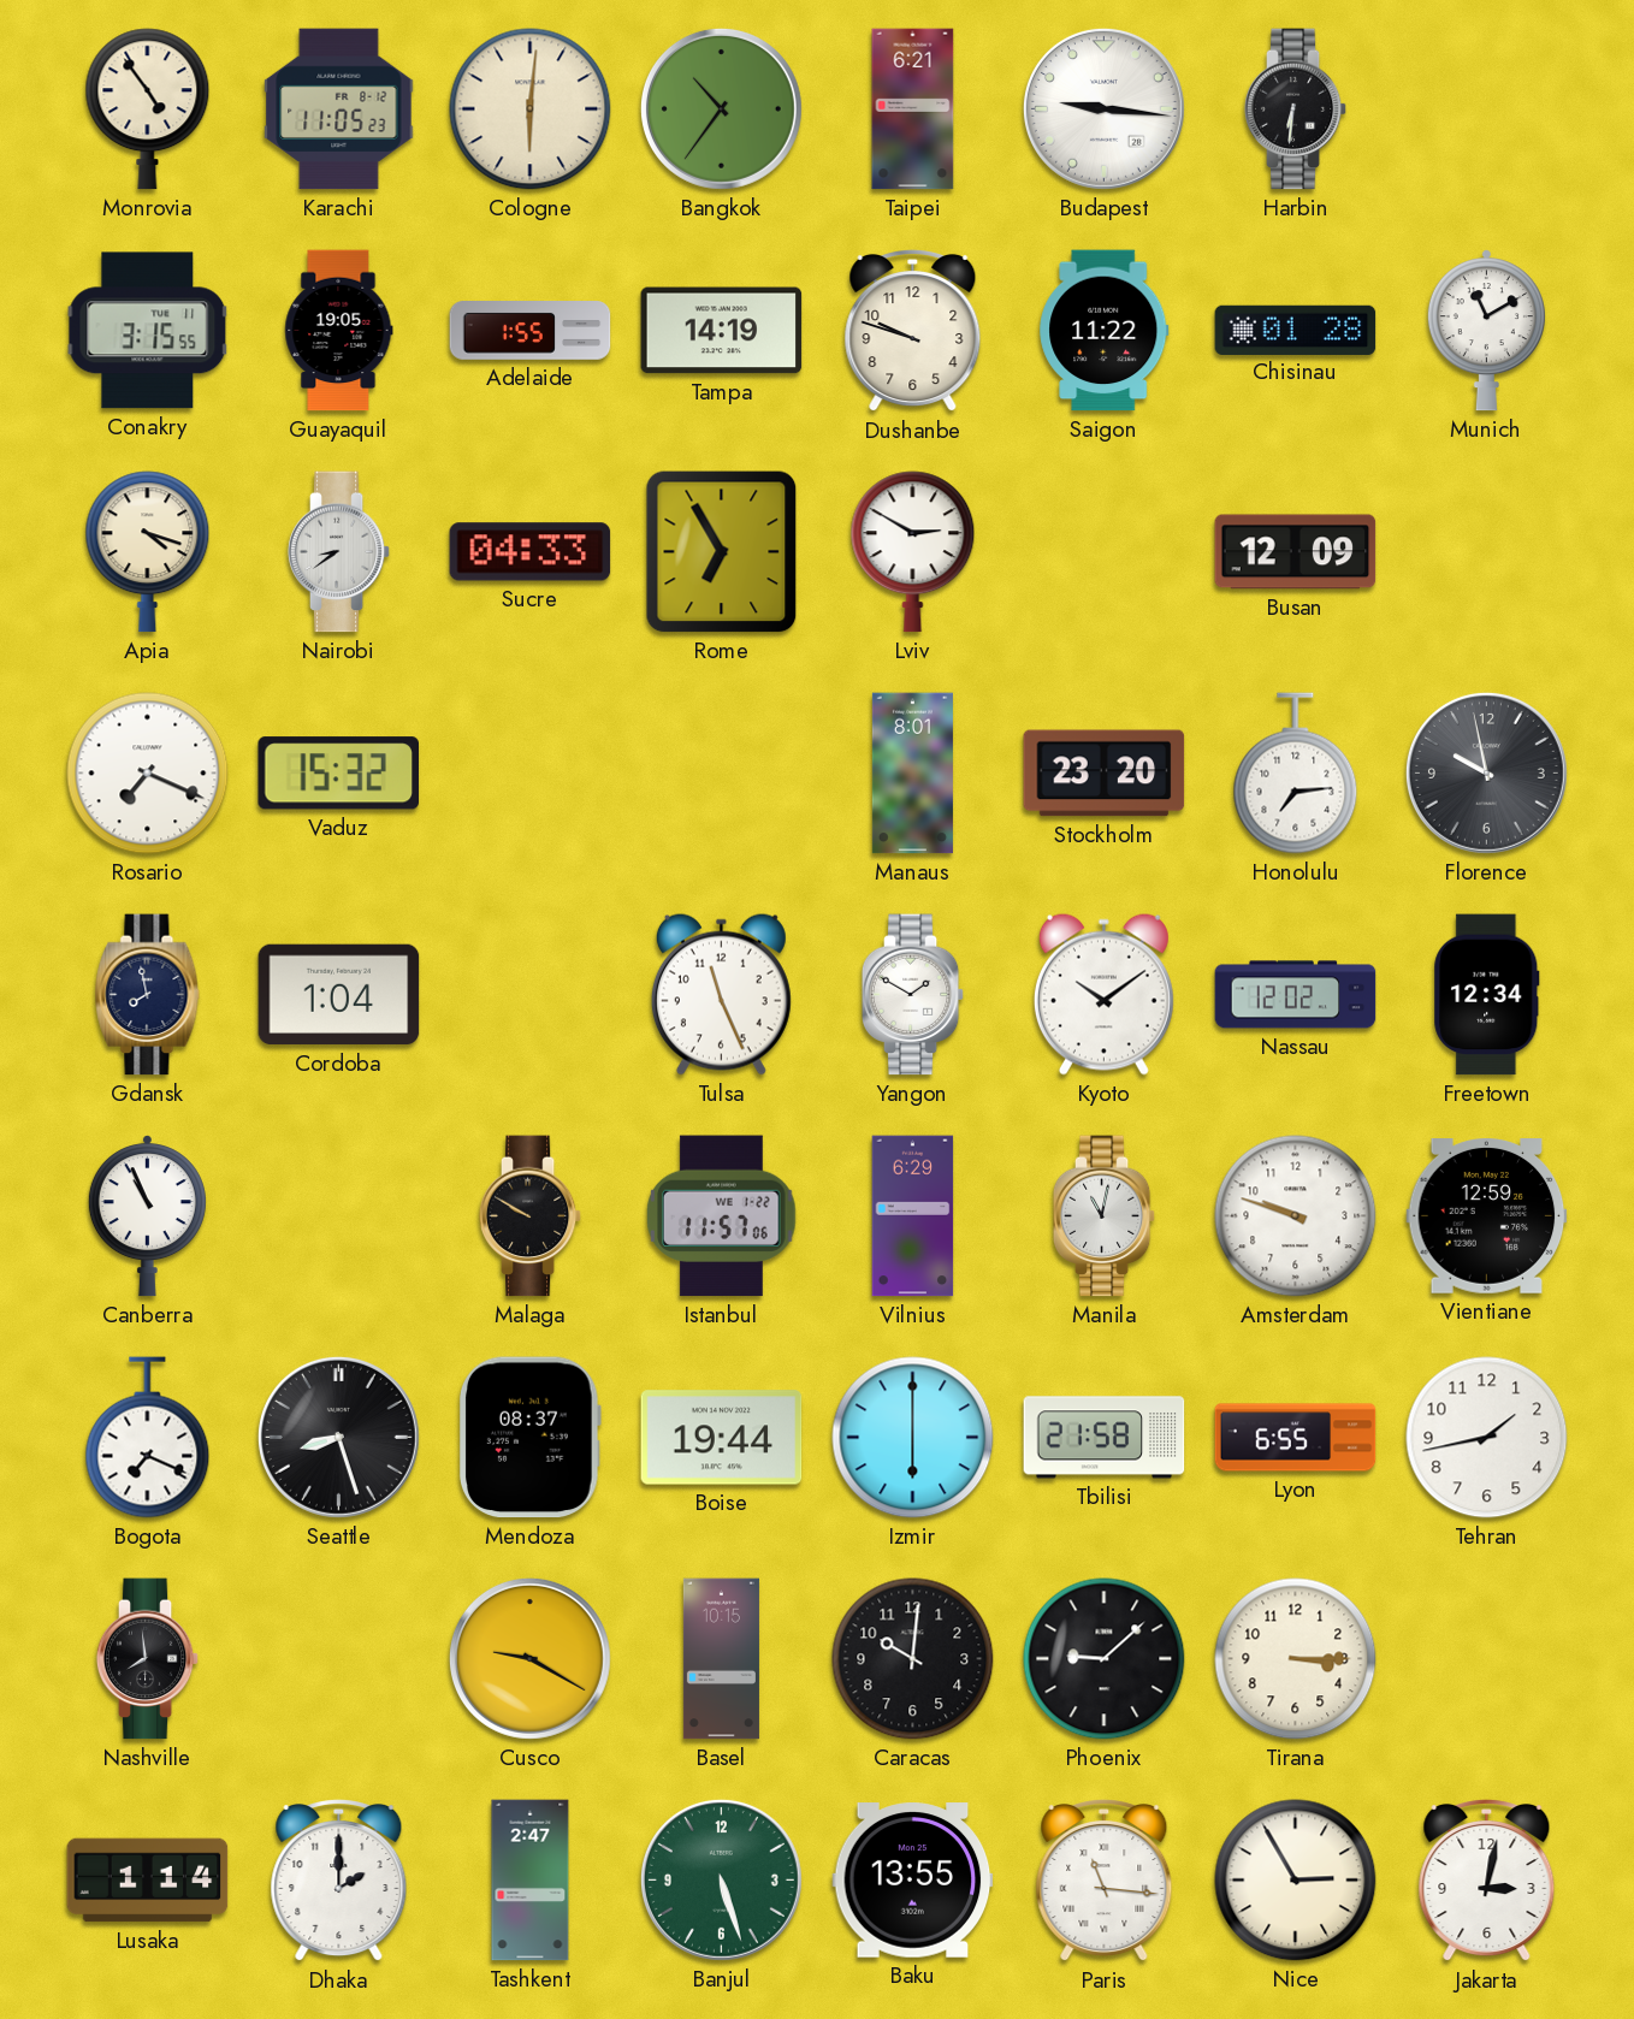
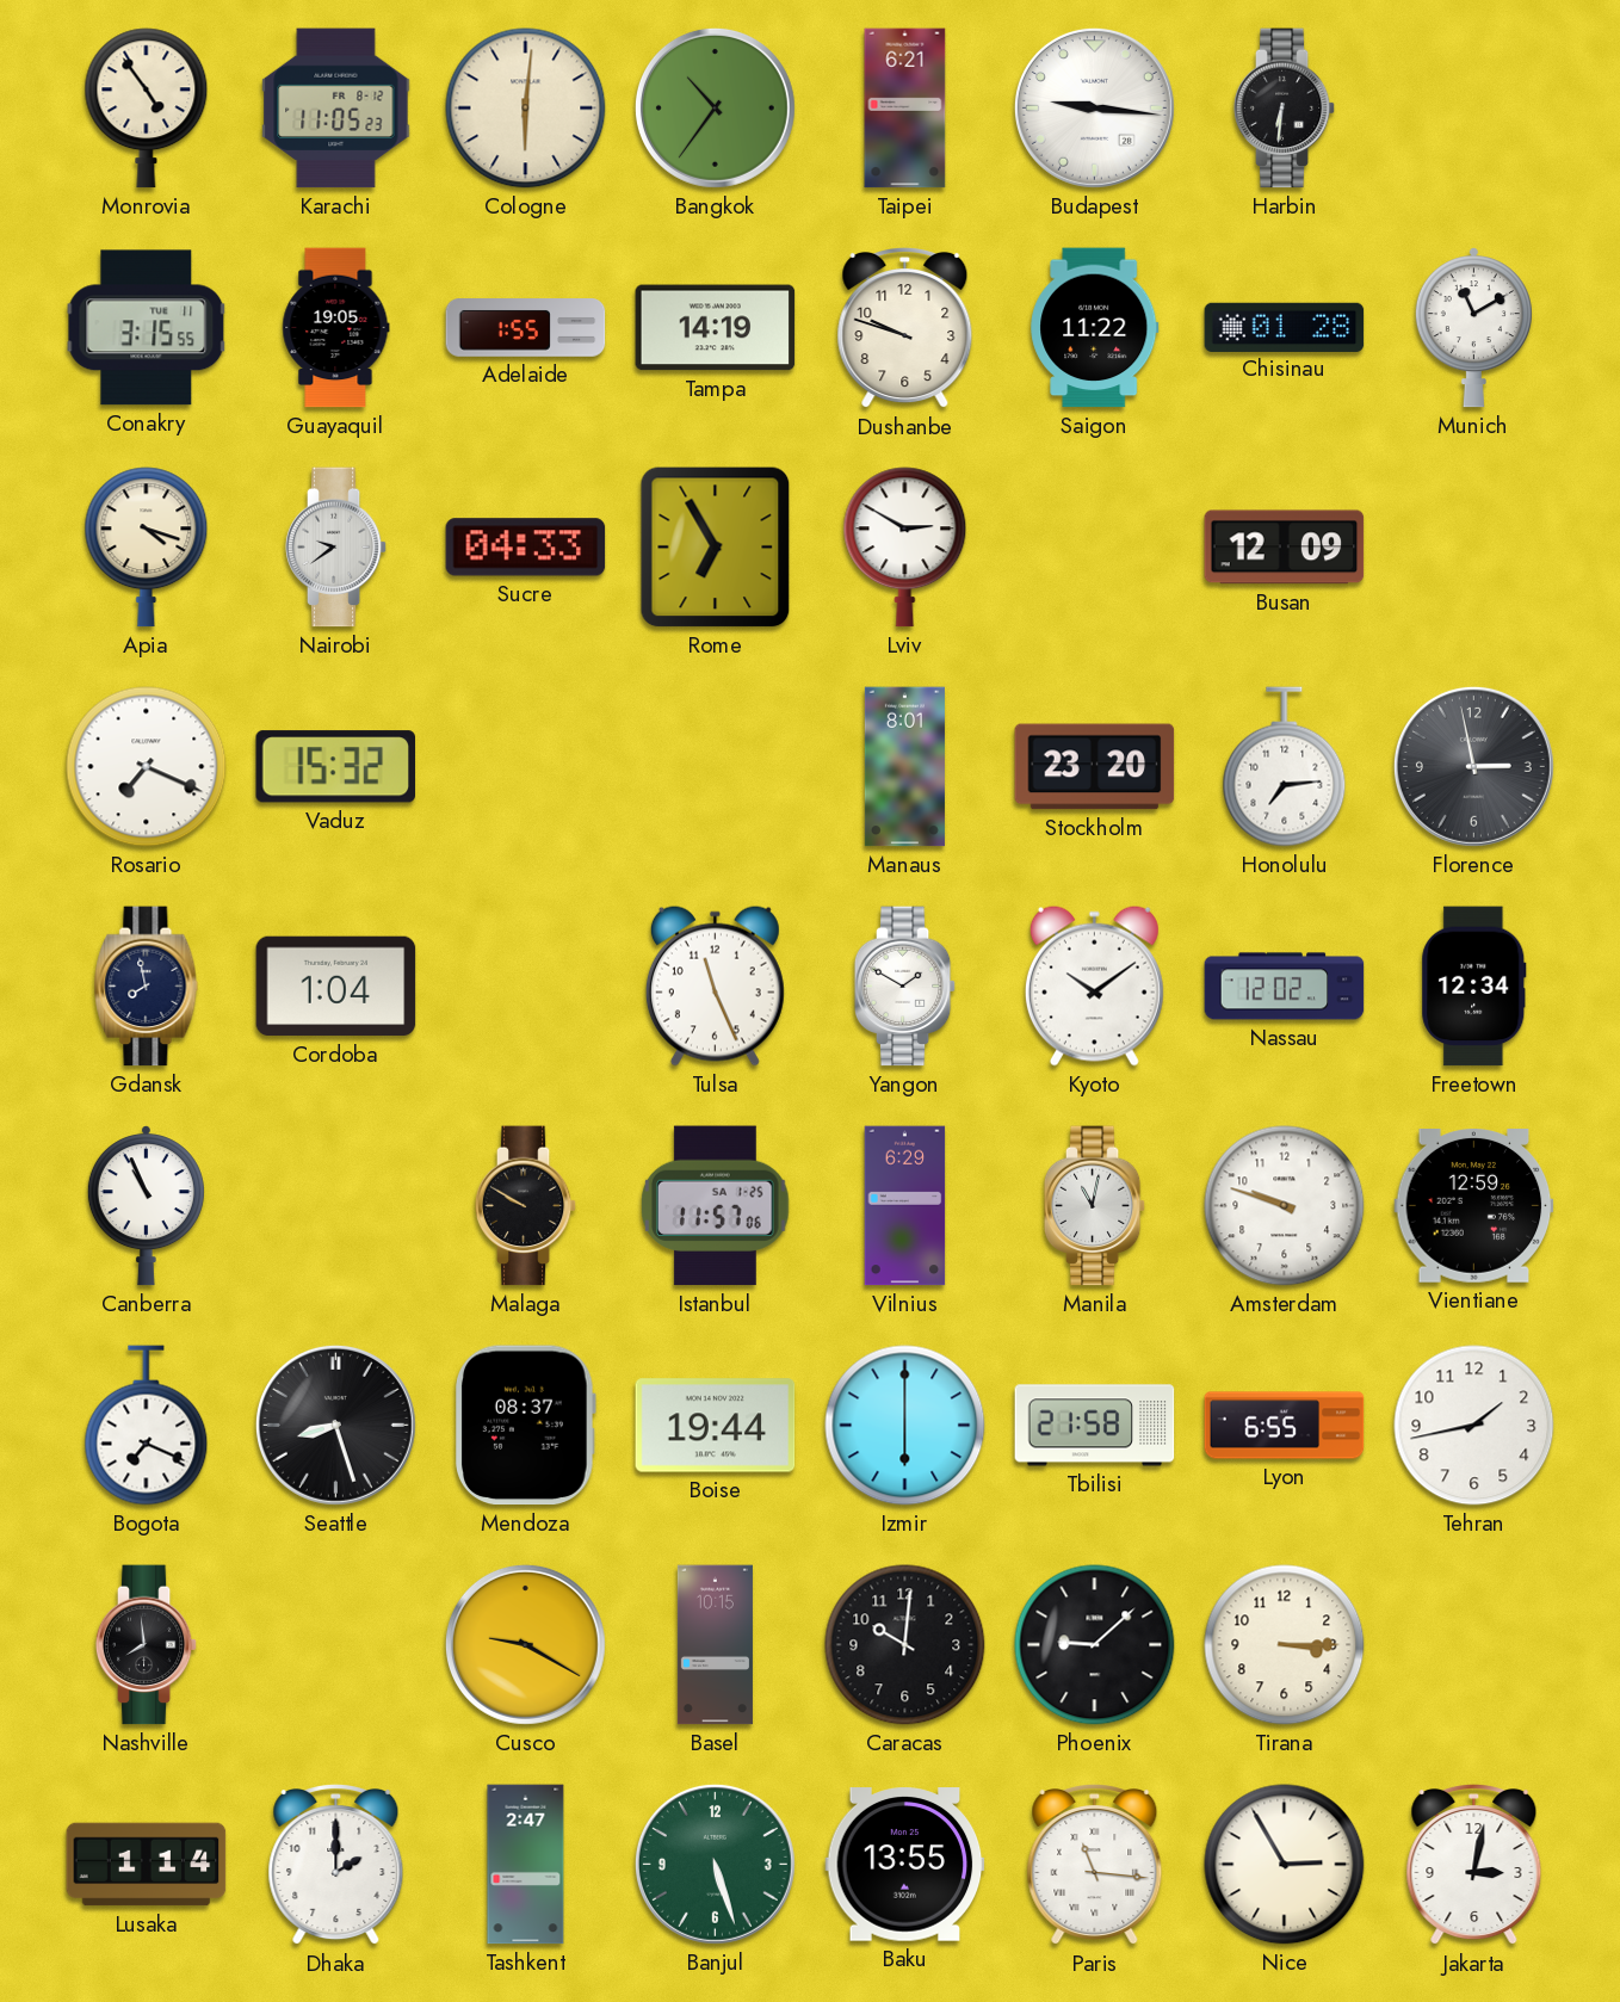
Nairobi: 8:39 -> 9:39 (336, 548)
Florence: 9:58 -> 2:58 (1473, 766)
Istanbul date: WE 1-22 -> SA 1-25 (716, 1206)
